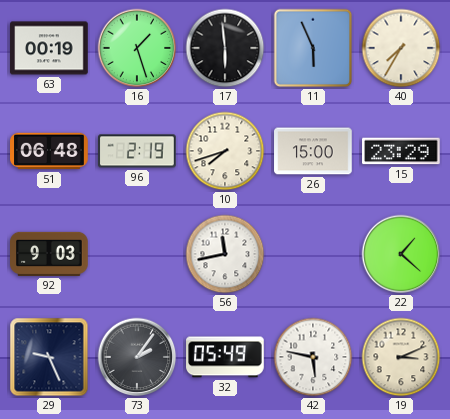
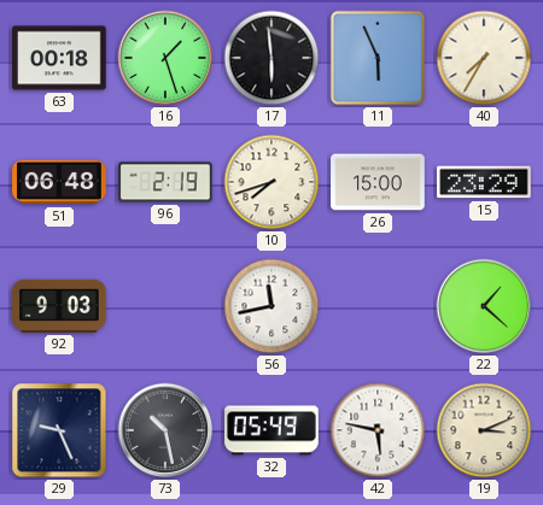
63: 00:19 -> 00:18 (59, 58)
73: 2:06 -> 10:28 (165, 430)
